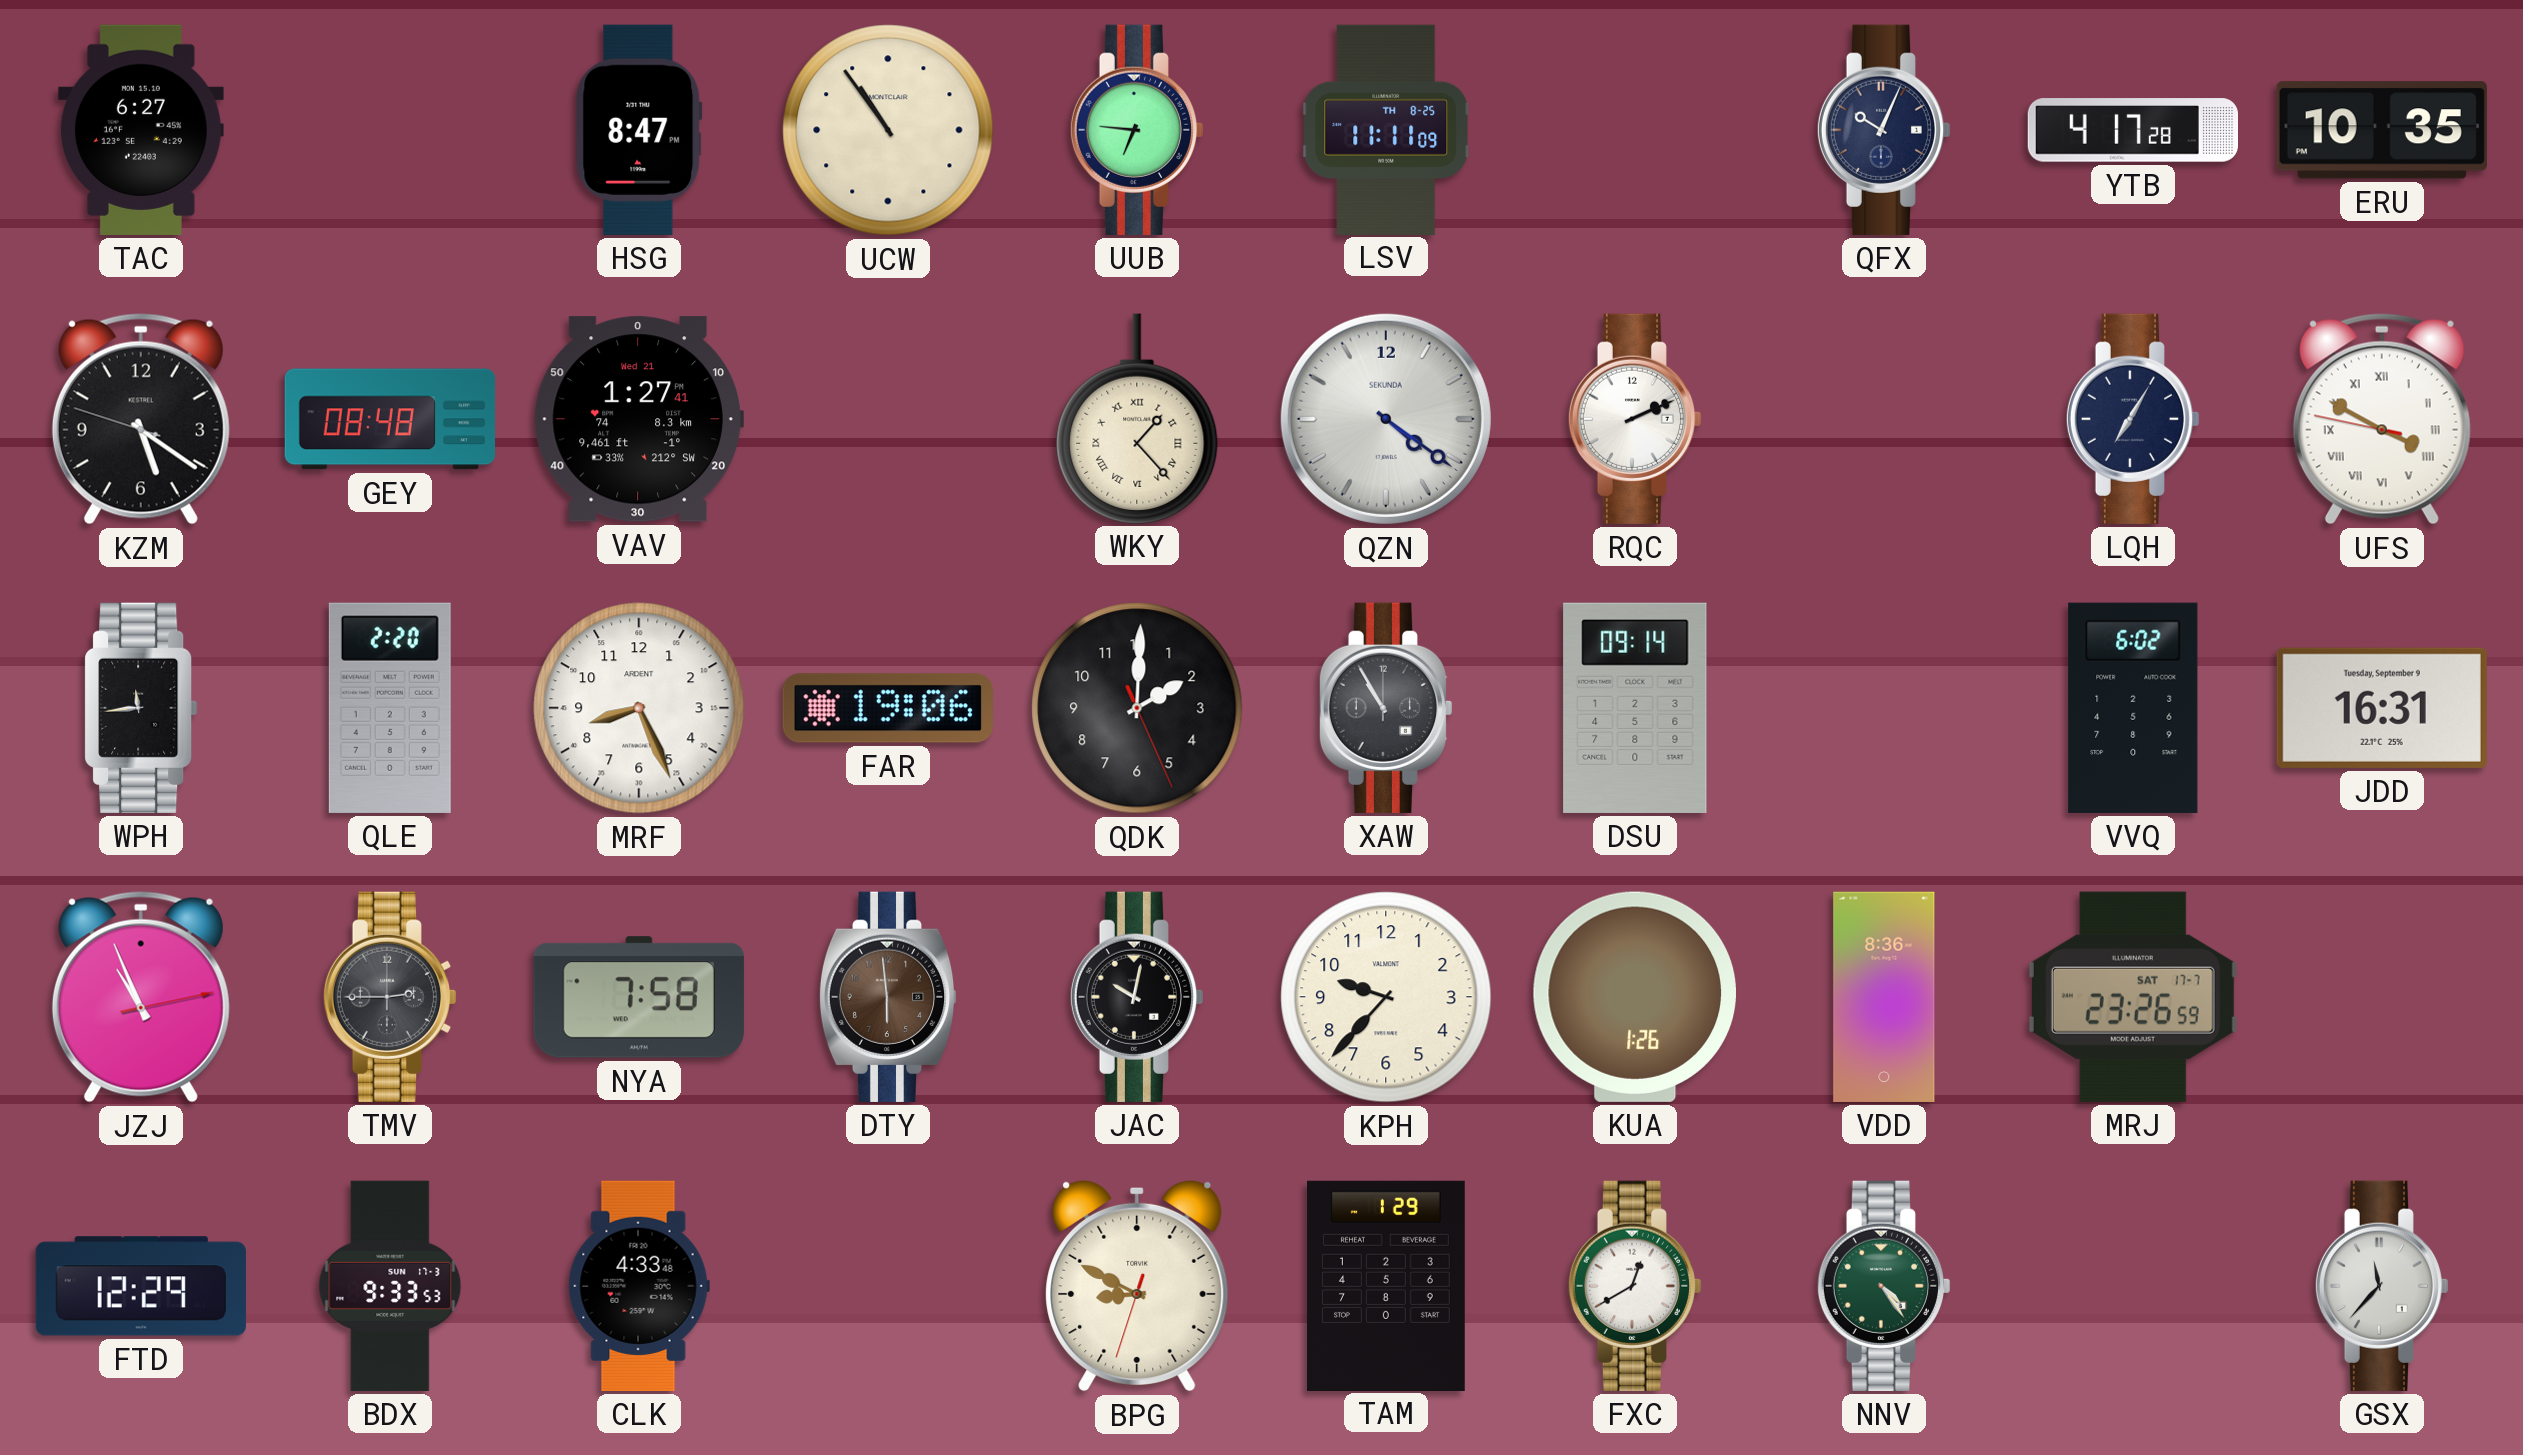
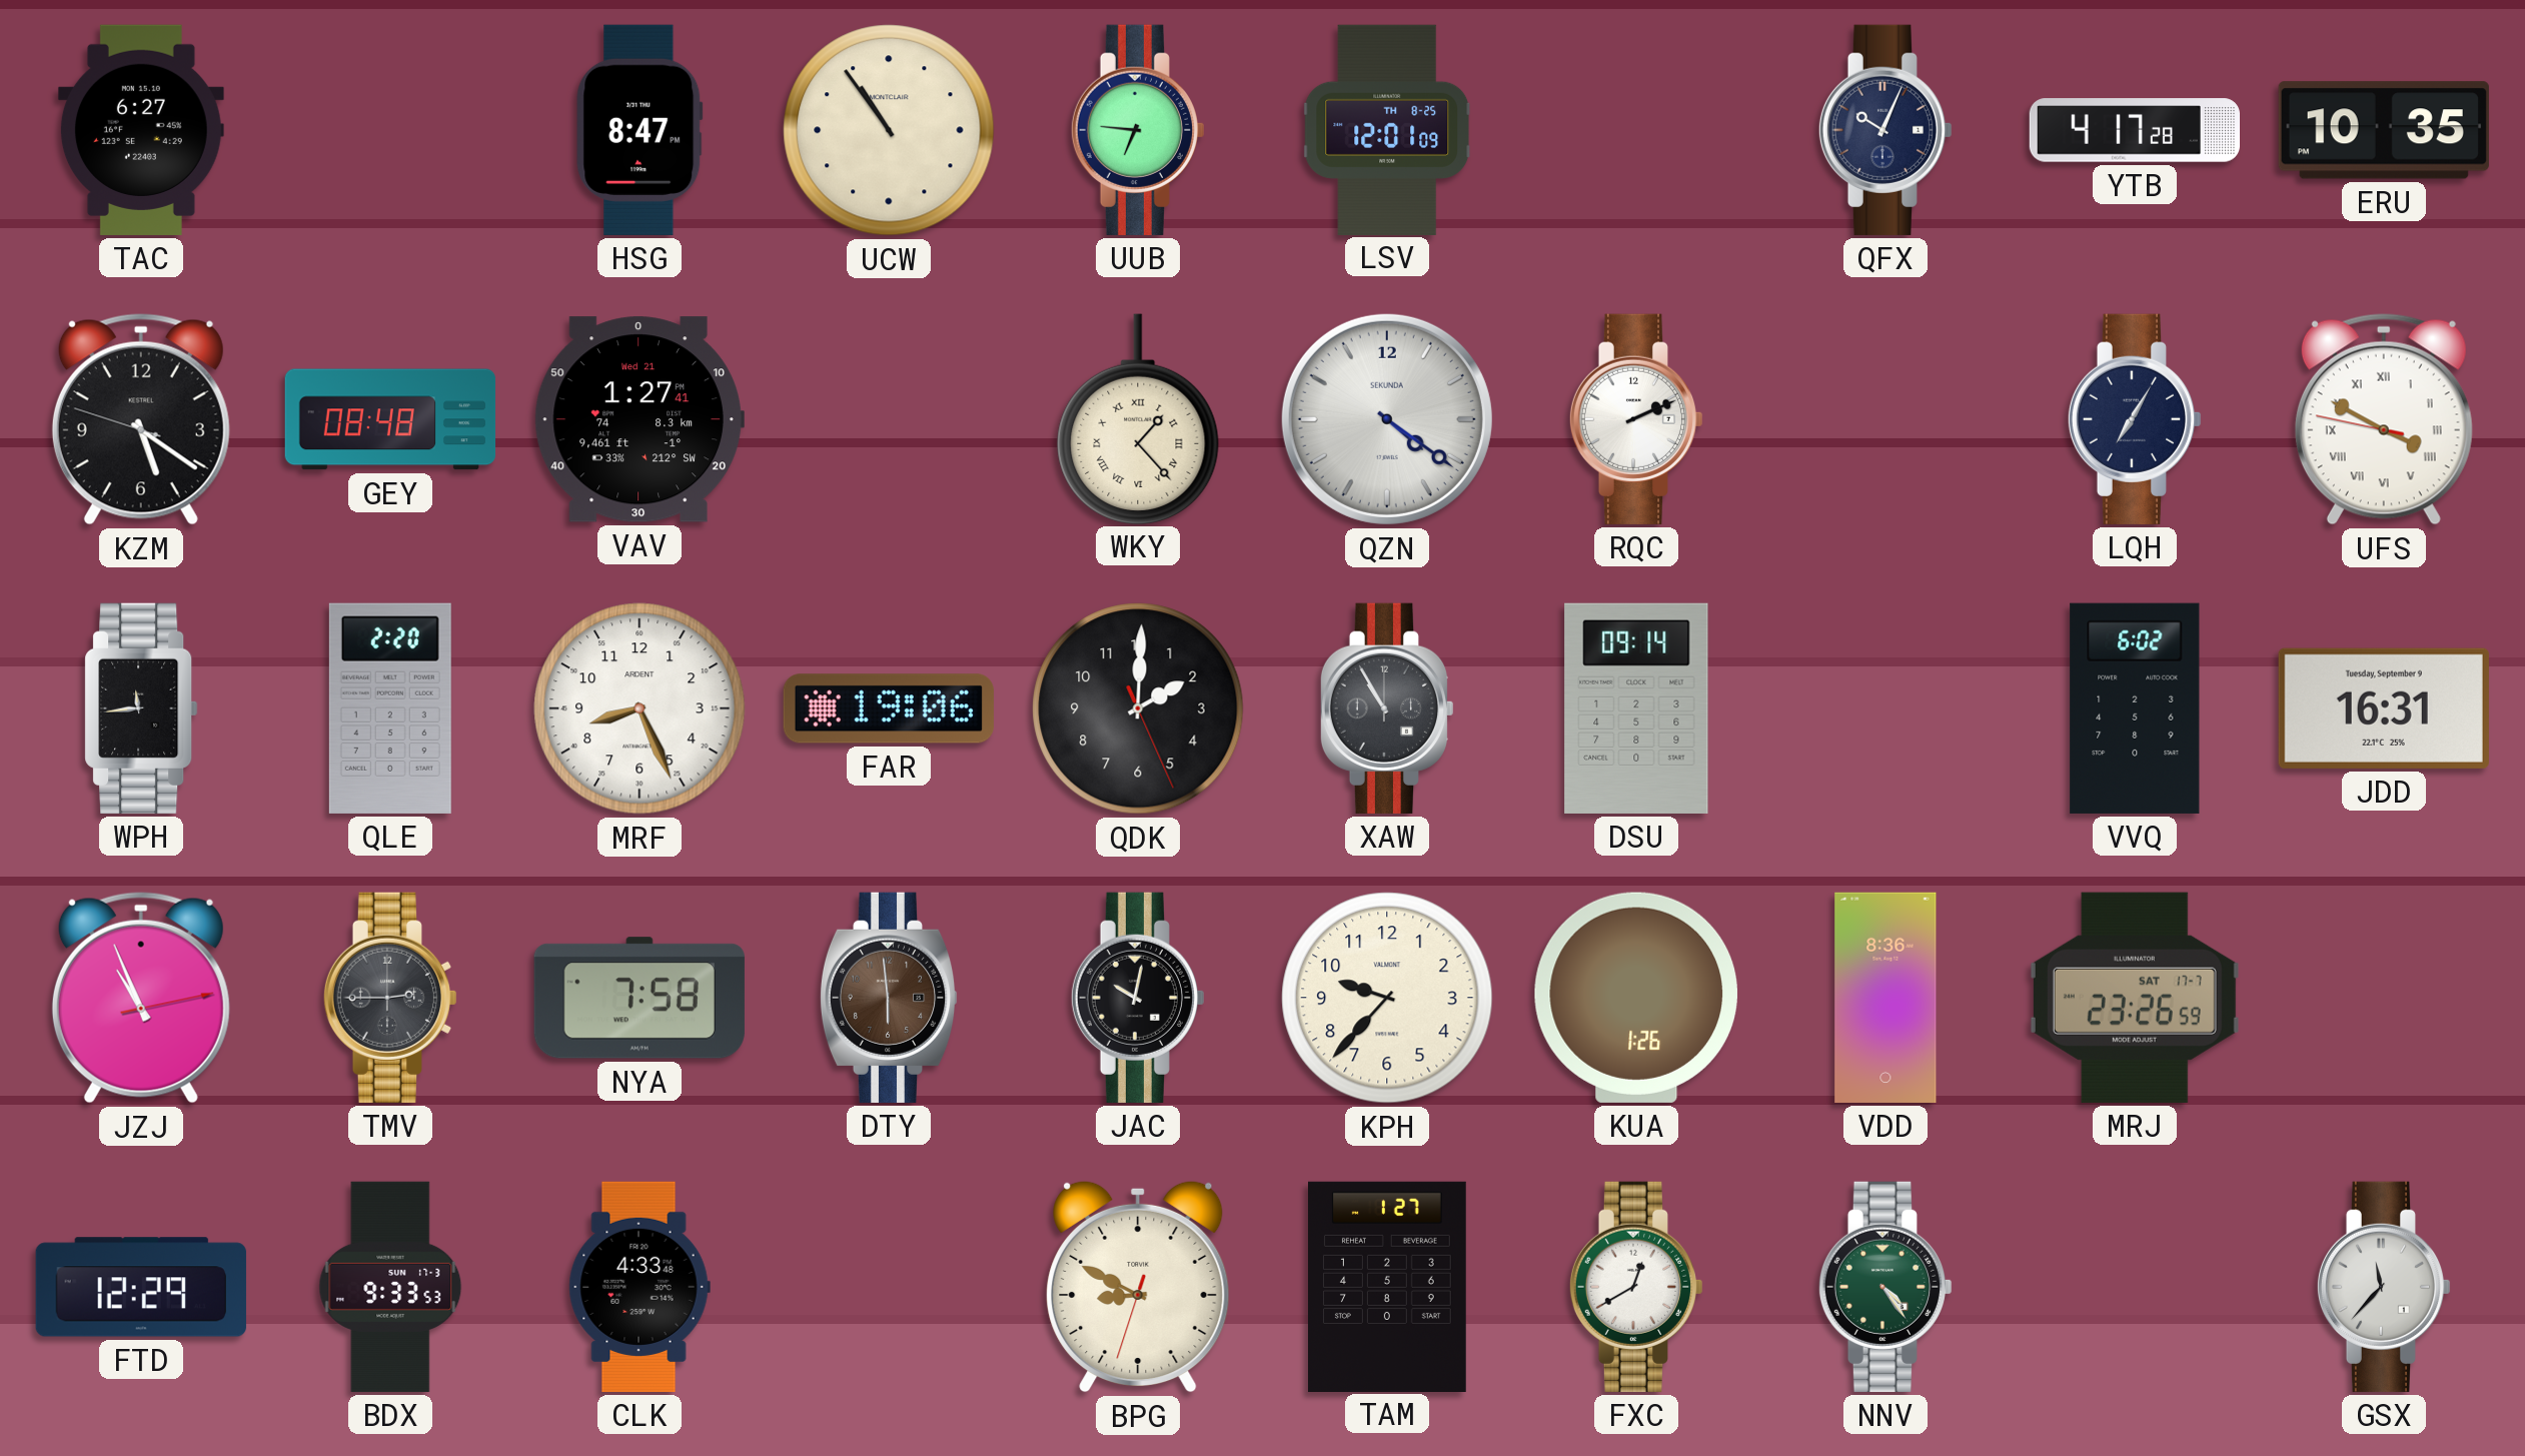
LSV: 11:11 -> 12:01 (1387, 129)
TAM: 1:29 -> 1:27 (1388, 1286)
